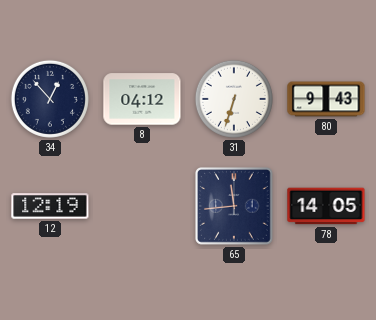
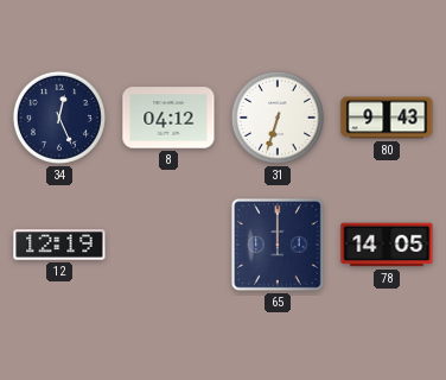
34: 12:53 -> 12:26 (59, 118)
65: 11:44 -> 12:00 (278, 245)
